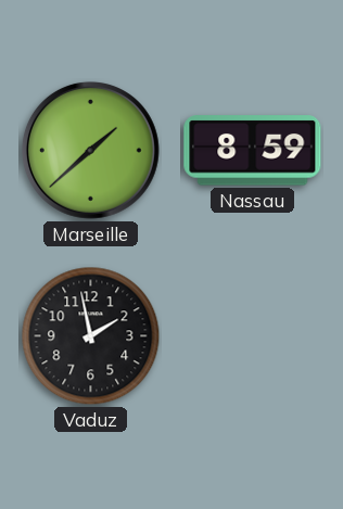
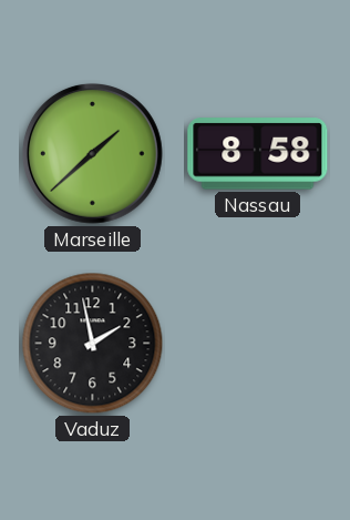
Nassau: 8:59 -> 8:58 (258, 154)
